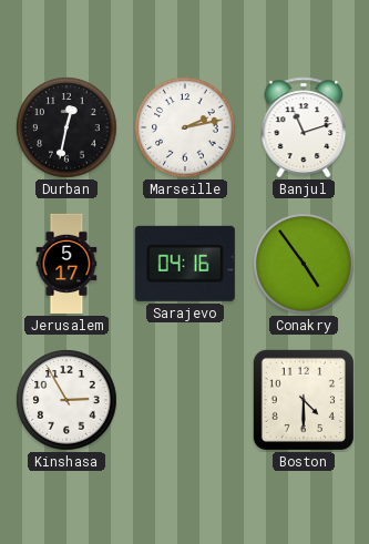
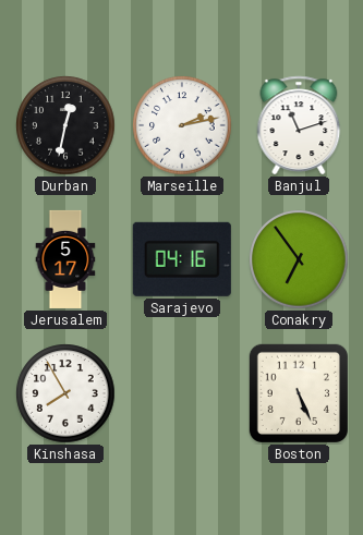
Conakry: 4:54 -> 6:54 (299, 259)
Kinshasa: 2:55 -> 7:55 (65, 393)
Boston: 4:30 -> 5:26 (299, 393)
